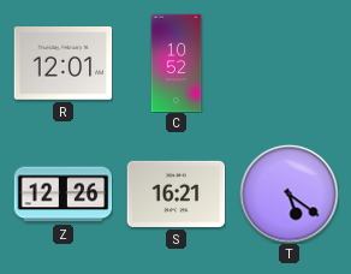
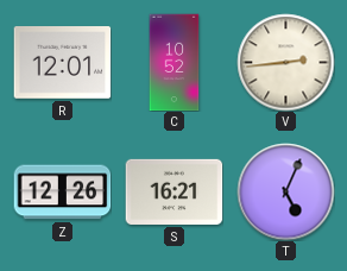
V: none -> 2:44 (285, 62)
T: 5:21 -> 5:04 (285, 191)
